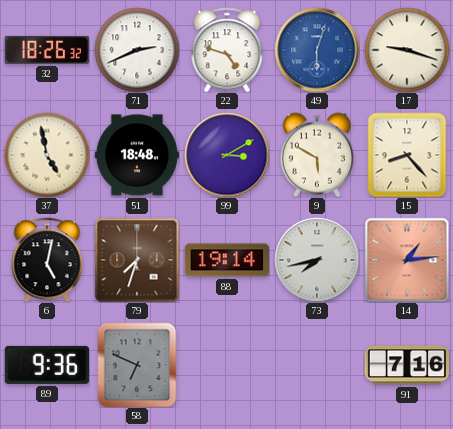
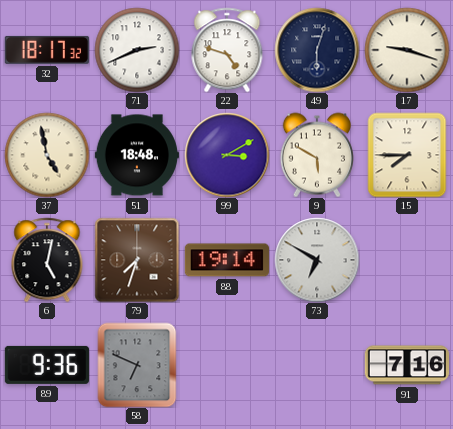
32: 18:26 -> 18:17 (47, 50)
49 dial: blue -> navy (317, 50)
15: 8:23 -> 7:45 (407, 155)
73: 7:43 -> 6:50 (317, 260)
14: 1:14 -> none (407, 260)
